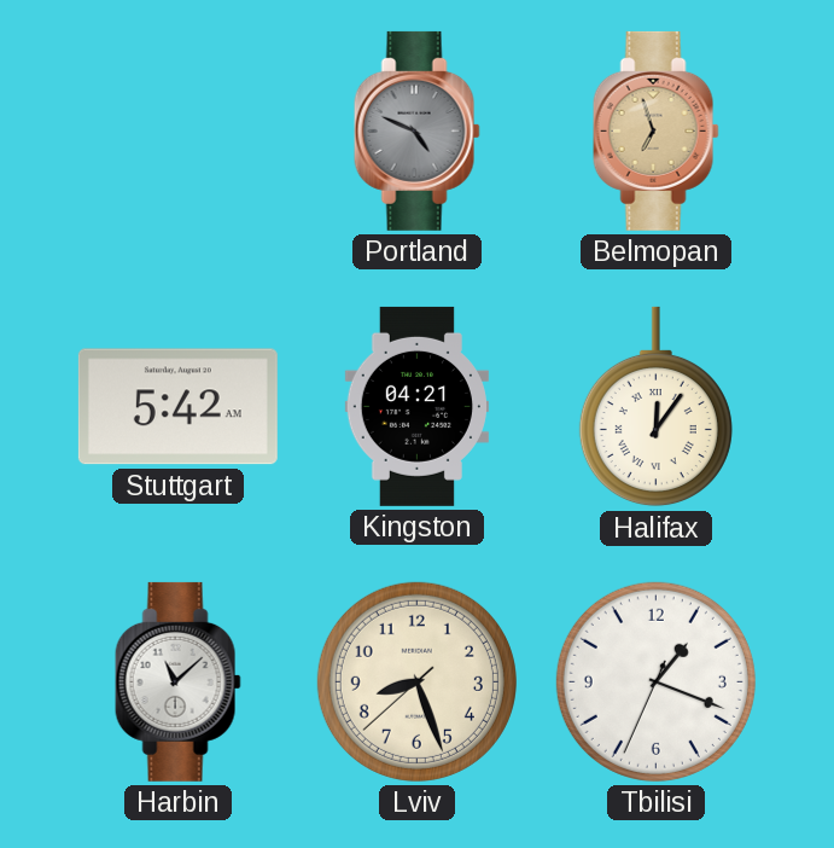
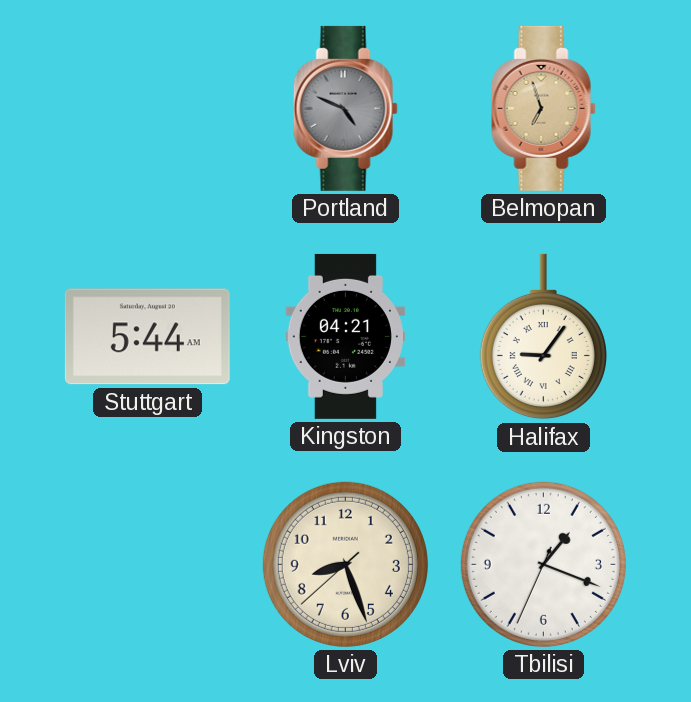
Stuttgart: 5:42 -> 5:44 (147, 337)
Halifax: 12:06 -> 9:06 (543, 337)
Harbin: 11:08 -> none (177, 681)
